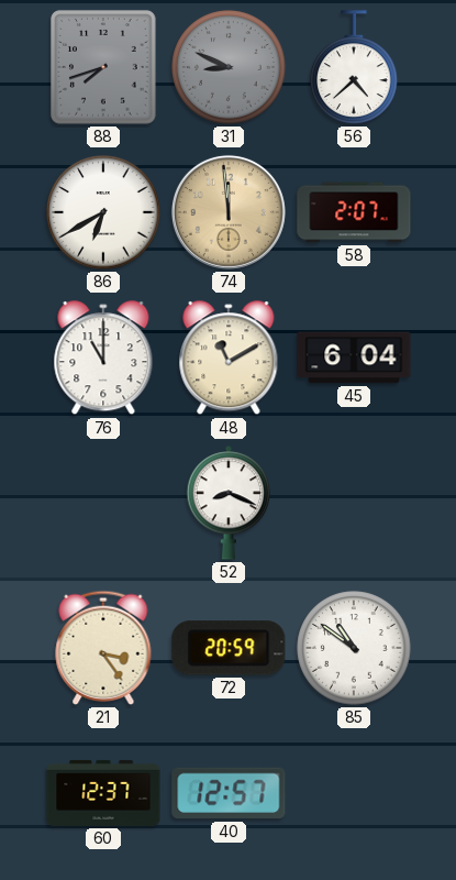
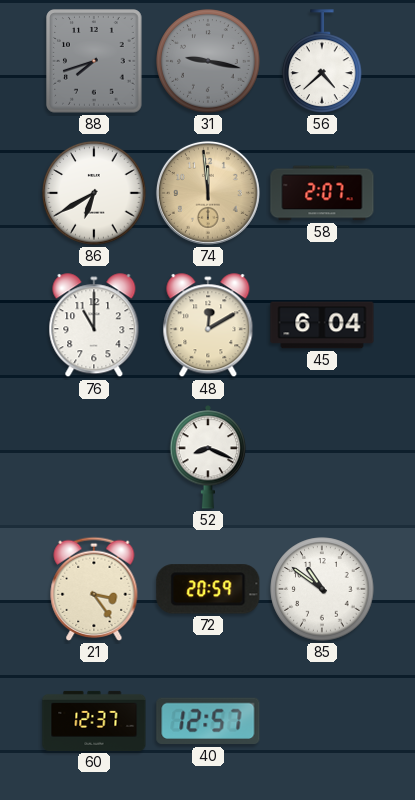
31: 8:49 -> 9:17 (208, 61)
48: 11:10 -> 12:10 (208, 326)
